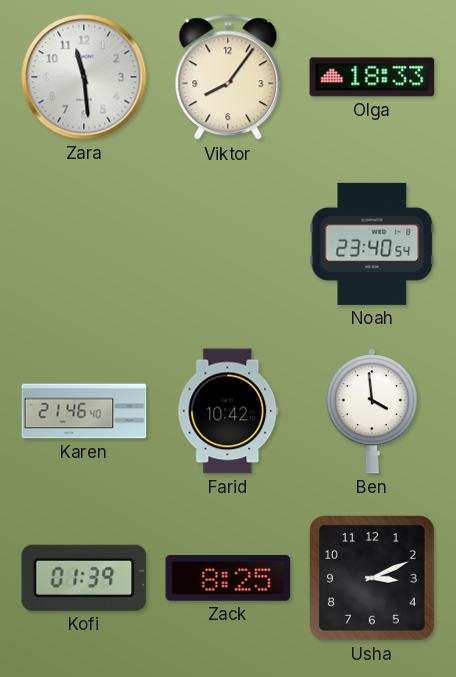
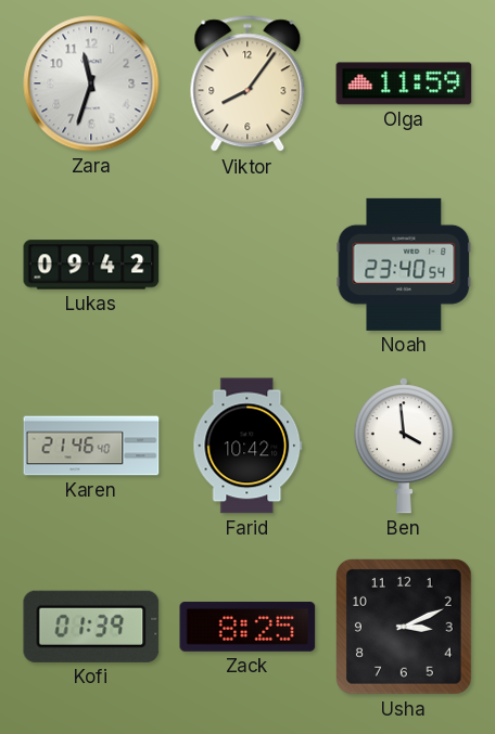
Zara: 11:29 -> 11:33 (91, 83)
Olga: 18:33 -> 11:59 (404, 83)
Lukas: none -> 09:42 (91, 265)
